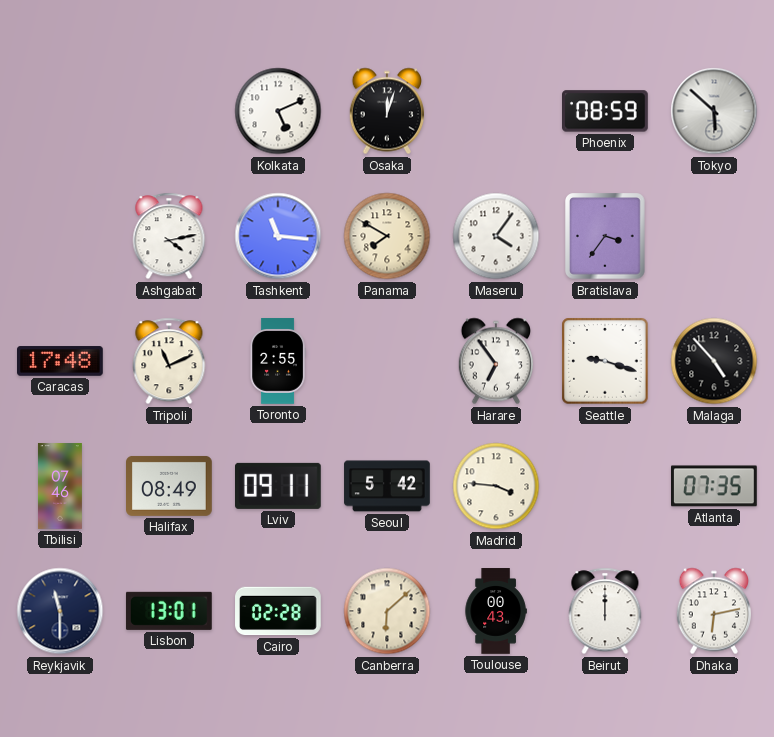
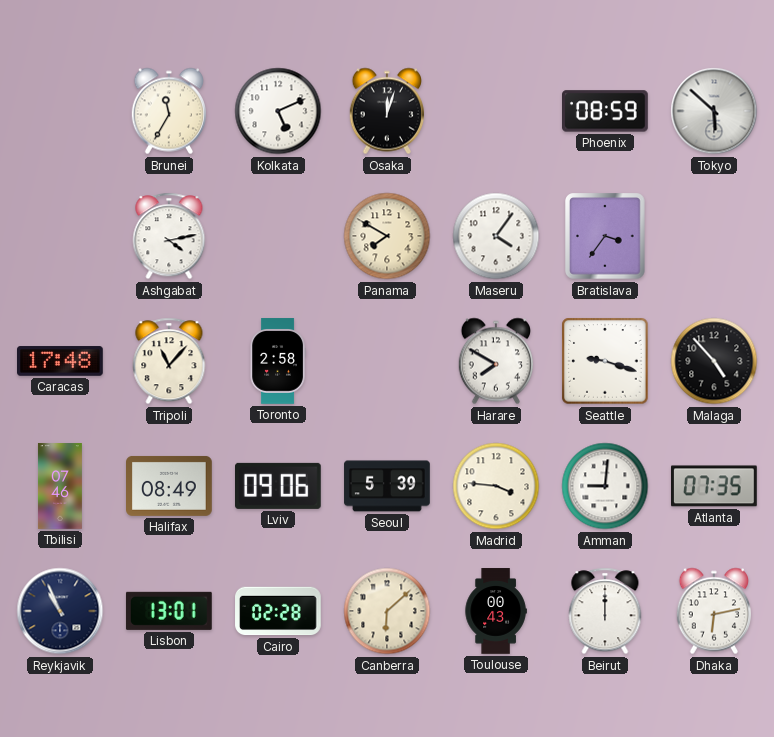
Brunei: none -> 11:35 (168, 111)
Tashkent: 11:16 -> none (278, 236)
Tripoli: 11:11 -> 11:07 (169, 361)
Toronto: 2:55 -> 2:58 (278, 361)
Harare: 6:54 -> 7:50 (495, 361)
Lviv: 09:11 -> 09:06 (279, 486)
Seoul: 5:42 -> 5:39 (387, 486)
Amman: none -> 9:01 (605, 486)
Reykjavik: 11:30 -> 10:56 (60, 611)
